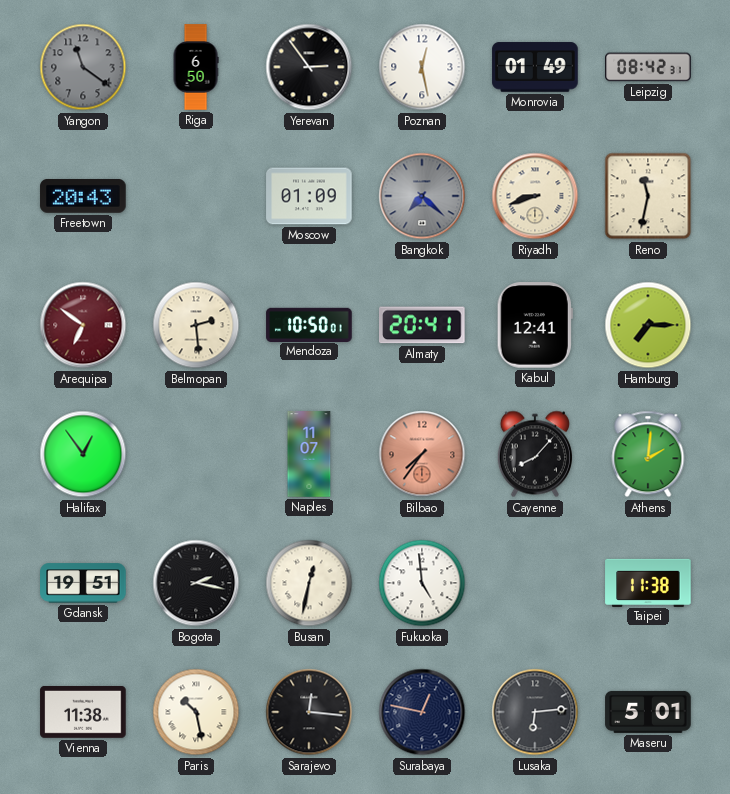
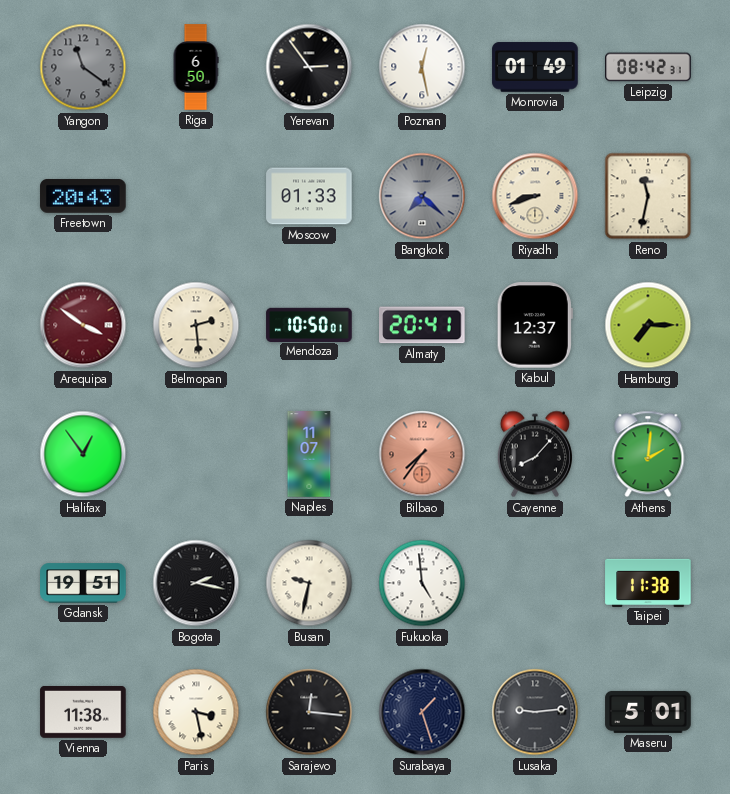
Moscow: 01:09 -> 01:33 (309, 196)
Arequipa: 6:51 -> 3:51 (83, 325)
Kabul: 12:41 -> 12:37 (535, 325)
Busan: 12:32 -> 9:32 (309, 583)
Paris: 10:28 -> 3:28 (196, 712)
Surabaya: 12:47 -> 1:27 (422, 712)
Lusaka: 6:14 -> 9:14 (535, 712)
